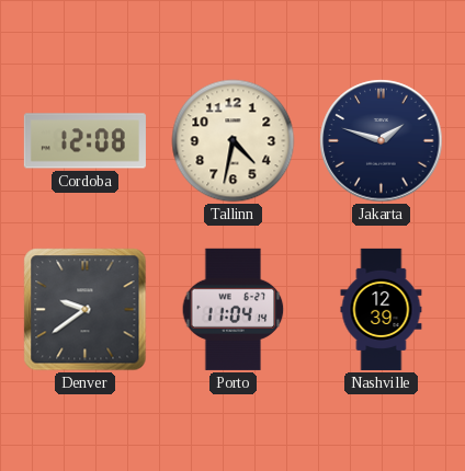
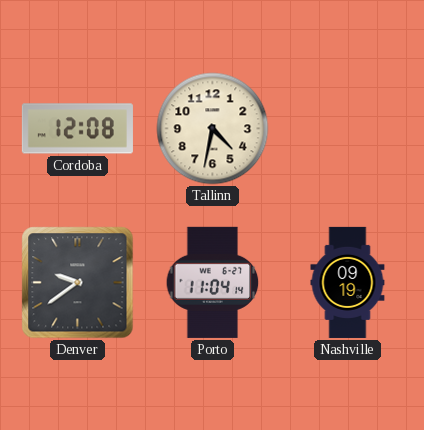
Jakarta: 1:48 -> none (382, 141)
Nashville: 12:39 -> 09:19 (348, 282)
